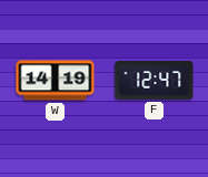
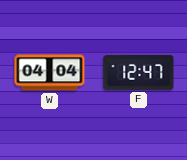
W: 14:19 -> 04:04 (50, 73)
